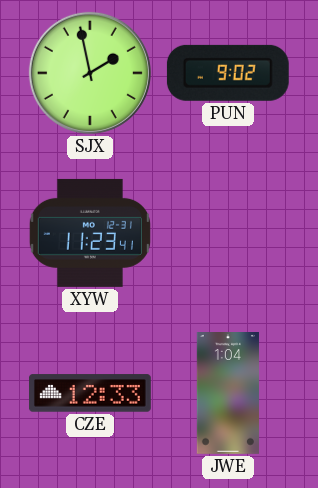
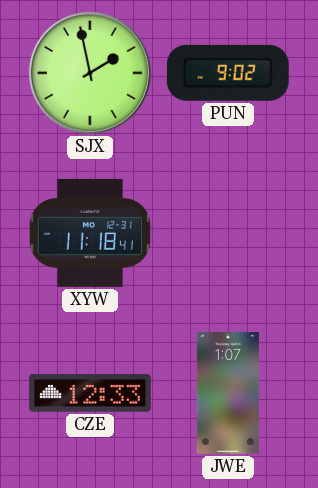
XYW: 11:23 -> 11:18 (90, 233)
JWE: 1:04 -> 1:07 (228, 394)
